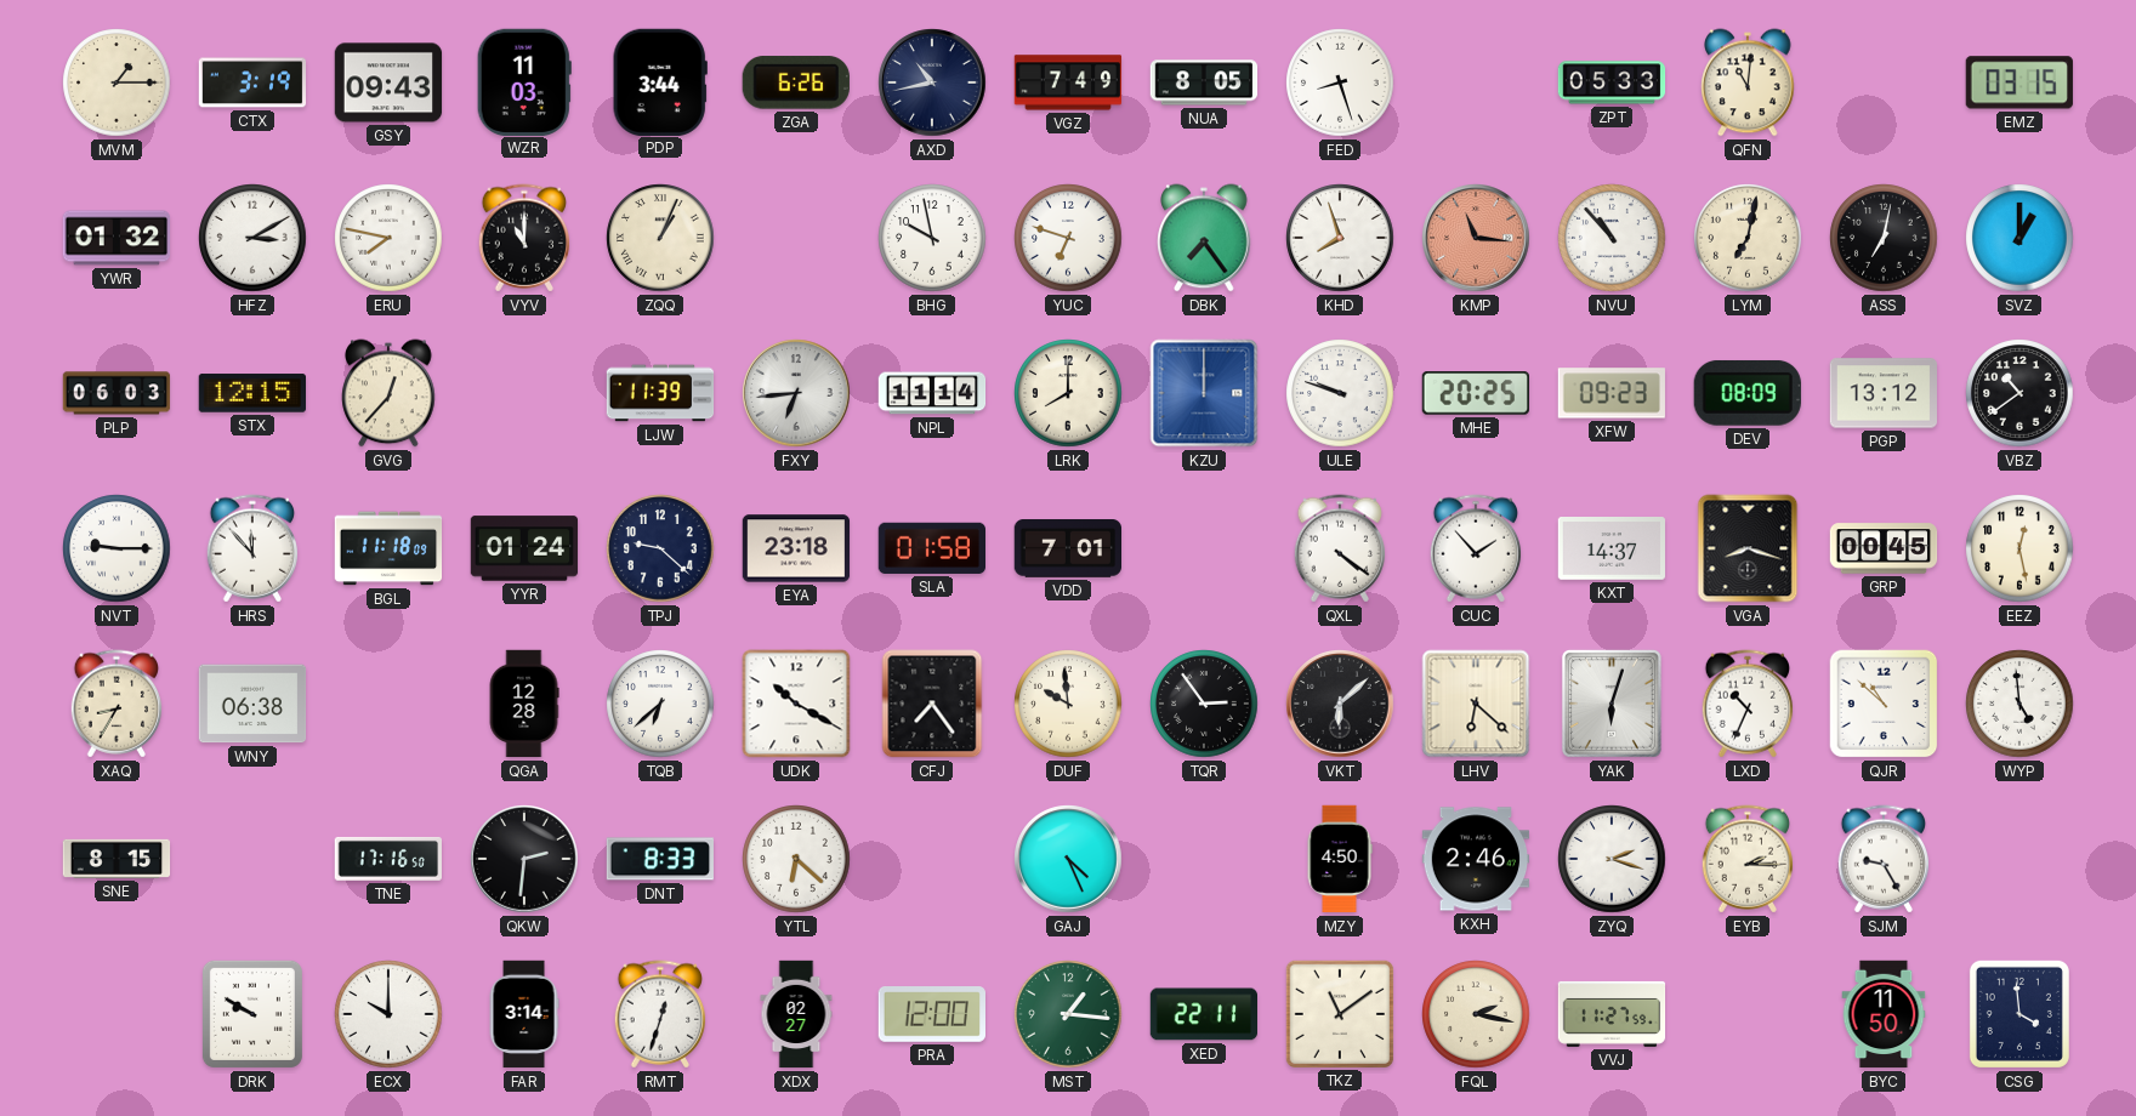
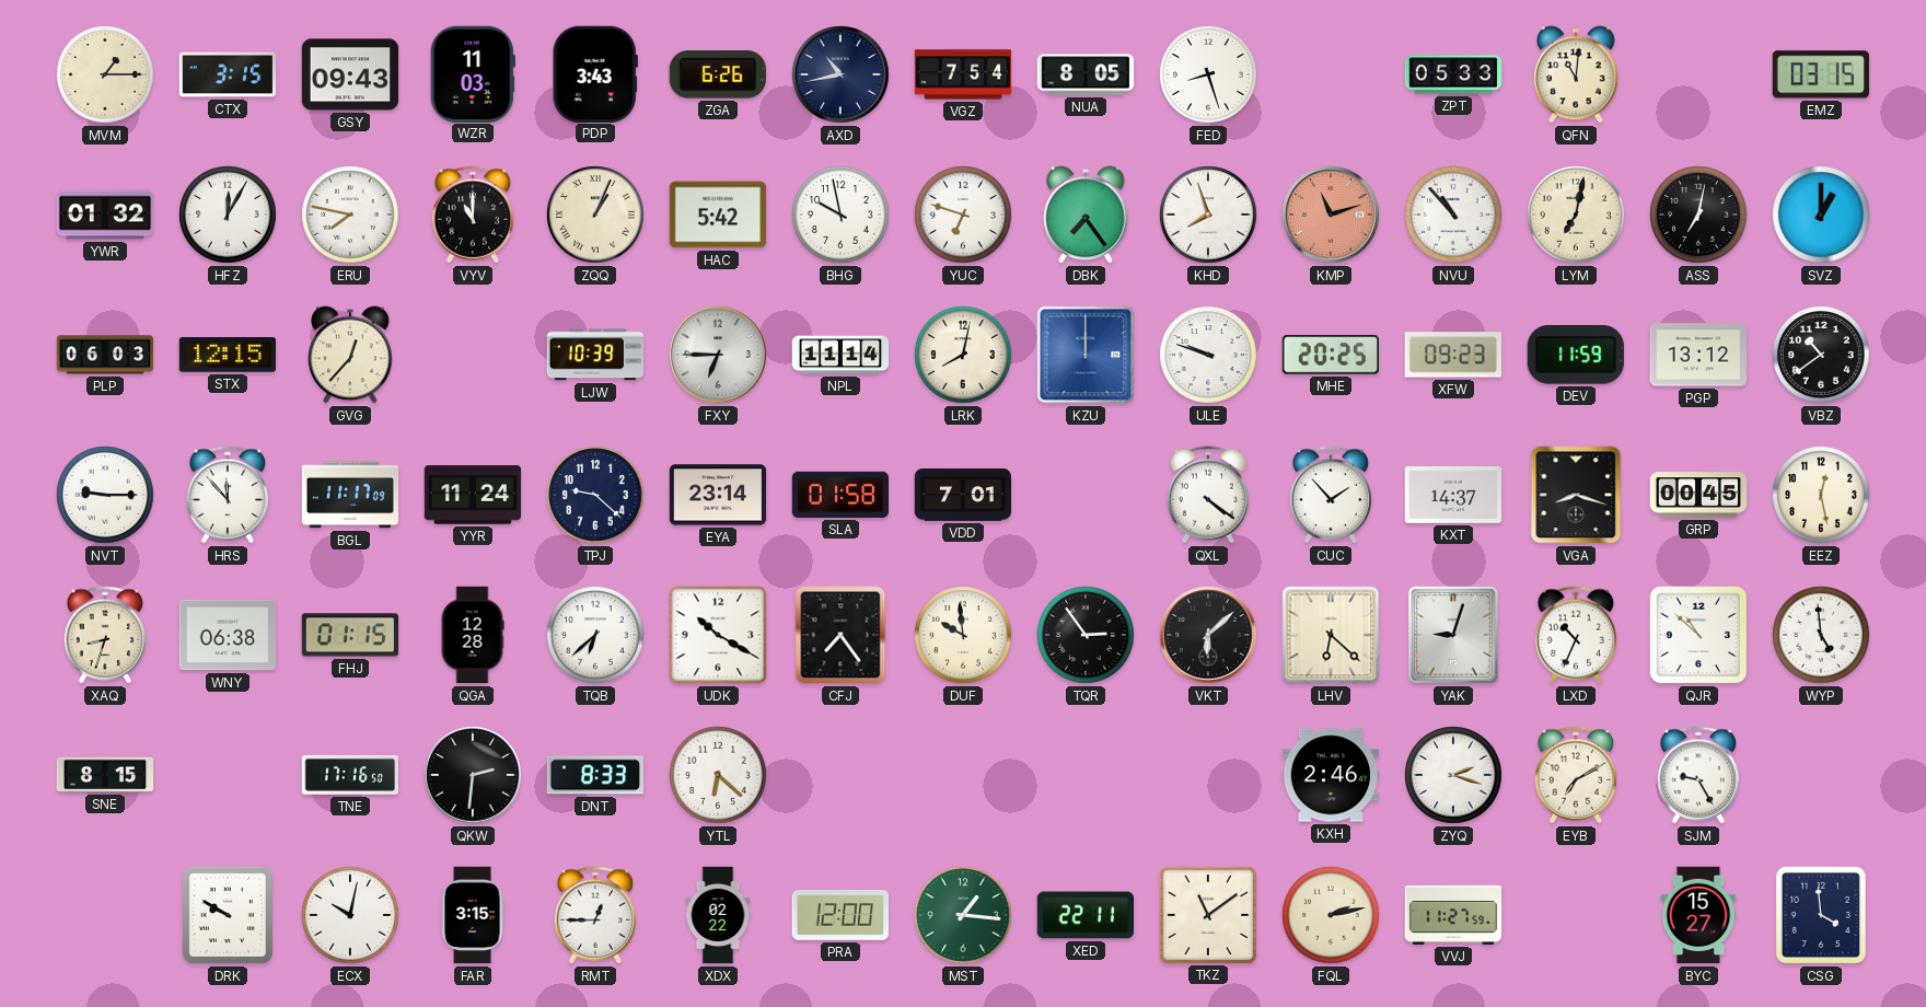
CTX: 3:19 -> 3:15 (228, 74)
PDP: 3:44 -> 3:43 (595, 73)
VGZ: 7:49 -> 7:54 (963, 74)
HFZ: 3:10 -> 12:05 (228, 215)
HAC: none -> 5:42 (718, 215)
KMP: 11:16 -> 11:12 (1331, 215)
LJW: 11:39 -> 10:39 (595, 355)
FXY: 6:44 -> 6:45 (718, 355)
LRK: 8:00 -> 8:02 (963, 355)
DEV: 08:09 -> 11:59 (1576, 355)
BGL: 11:18 -> 11:17 (350, 495)
YYR: 01:24 -> 11:24 (473, 495)
EYA: 23:18 -> 23:14 (718, 495)
XAQ: 8:35 -> 8:33 (105, 635)
FHJ: none -> 01:15 (349, 635)
YAK: 6:03 -> 9:03 (1453, 635)
GAJ: 4:26 -> none (1068, 859)
MZY: 4:50 -> none (1340, 859)
EYB: 2:15 -> 7:10 (1576, 775)
ECX: 10:00 -> 10:02 (350, 915)
FAR: 3:14 -> 3:15 (473, 915)
RMT: 12:33 -> 12:45 (595, 915)
XDX: 02:27 -> 02:22 (718, 915)
FQL: 2:17 -> 2:13 (1331, 915)
BYC: 11:50 -> 15:27 (1698, 915)
